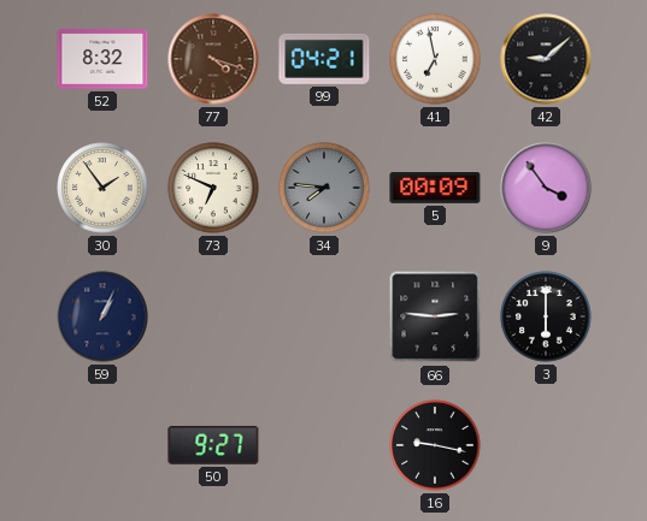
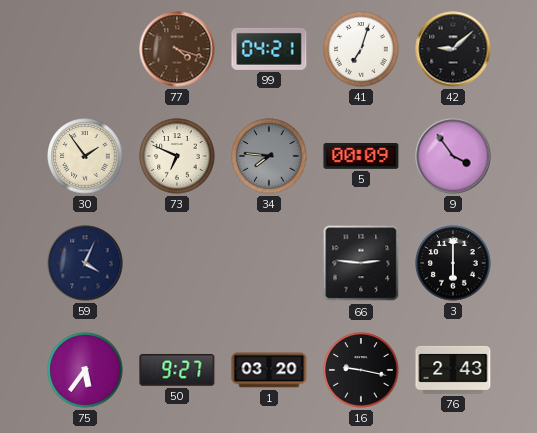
52: 8:32 -> none (102, 59)
41: 6:58 -> 7:03 (361, 49)
59: 1:04 -> 4:04 (85, 263)
75: none -> 5:36 (85, 370)
1: none -> 03:20 (269, 370)
76: none -> 2:43 (453, 370)
